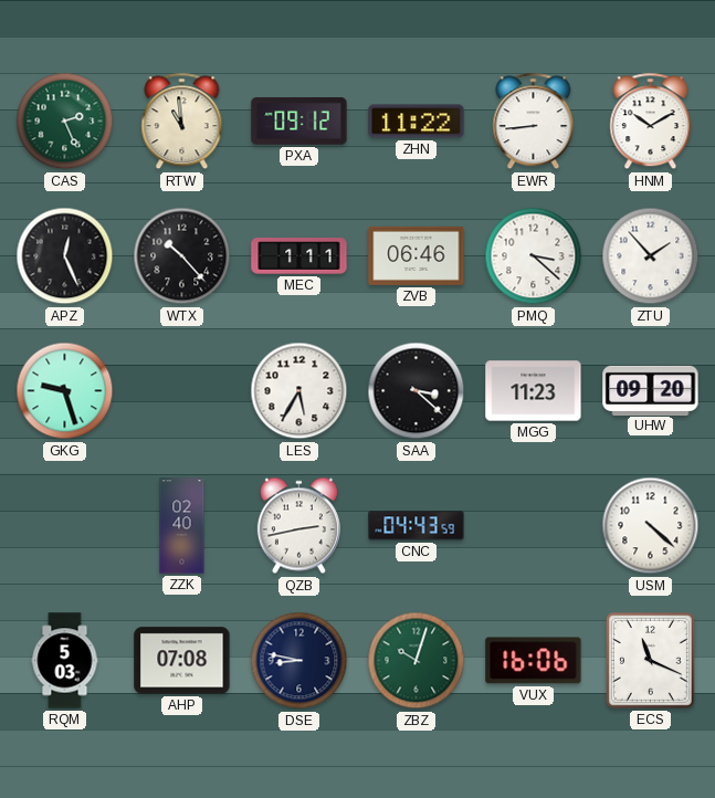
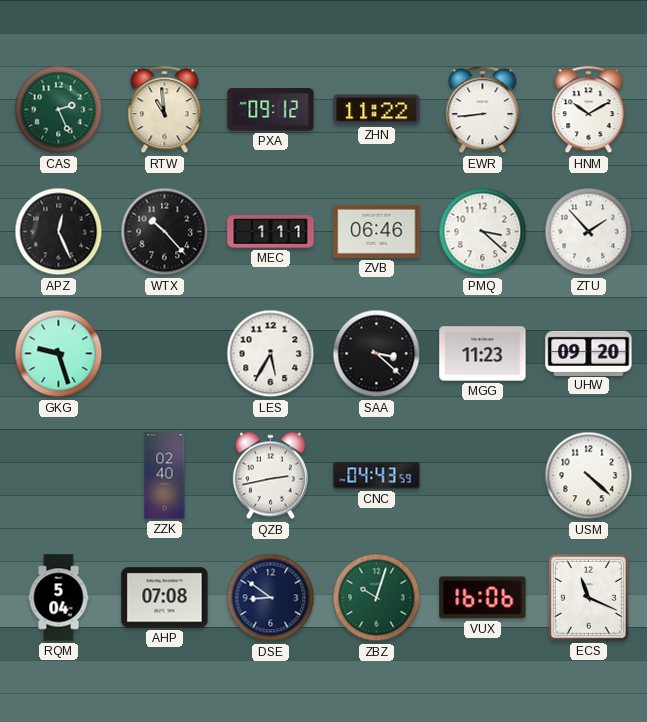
RQM: 5:03 -> 5:04 (59, 598)
DSE: 8:47 -> 8:51 (271, 598)
